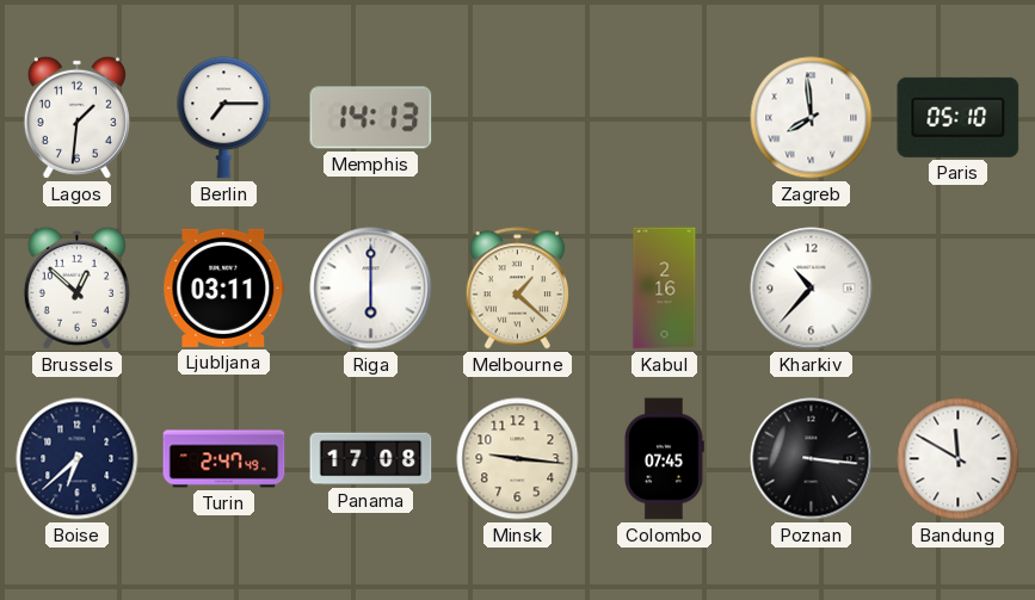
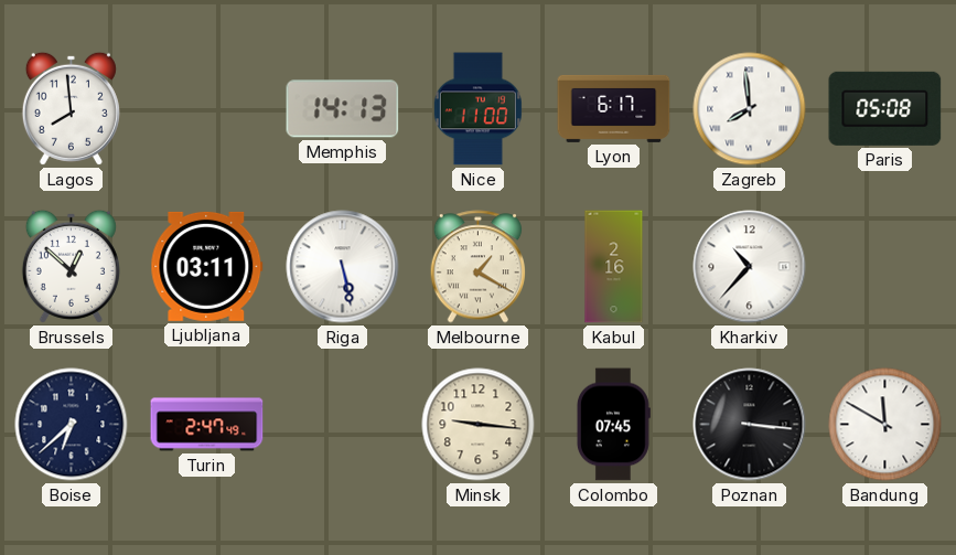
Lagos: 1:31 -> 7:59 (71, 108)
Berlin: 7:15 -> none (224, 118)
Nice: none -> 11:00 (477, 109)
Lyon: none -> 6:17 (614, 108)
Paris: 05:10 -> 05:08 (885, 108)
Riga: 6:00 -> 5:28 (343, 267)
Melbourne: 1:22 -> 1:20 (479, 267)
Panama: 17:08 -> none (371, 459)
